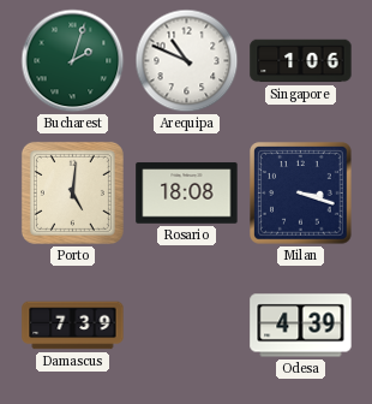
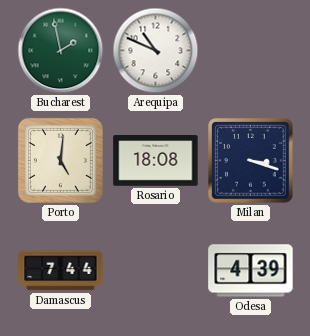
Bucharest: 2:03 -> 1:58 (61, 51)
Singapore: 1:06 -> none (301, 61)
Damascus: 7:39 -> 7:44 (61, 271)
